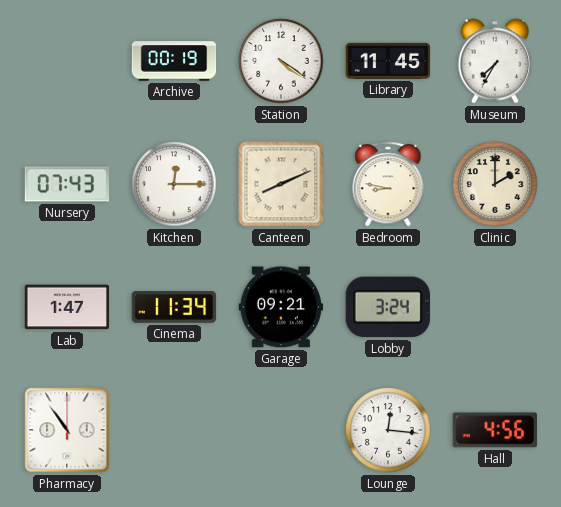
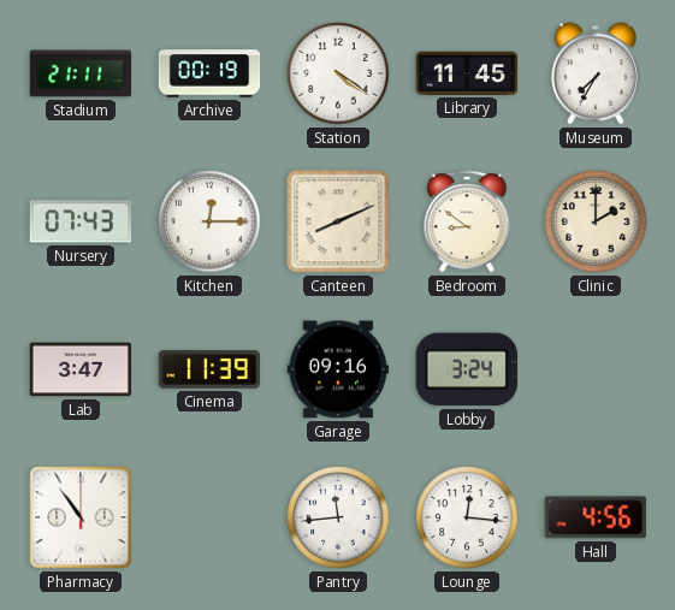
Stadium: none -> 21:11 (81, 73)
Bedroom: 8:47 -> 8:51 (467, 221)
Lab: 1:47 -> 3:47 (81, 369)
Cinema: 11:34 -> 11:39 (209, 369)
Garage: 09:21 -> 09:16 (338, 369)
Pantry: none -> 11:44 (338, 517)
